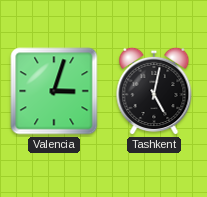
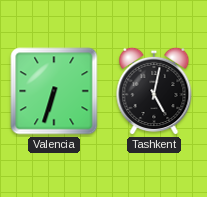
Valencia: 3:03 -> 6:33 (54, 91)
